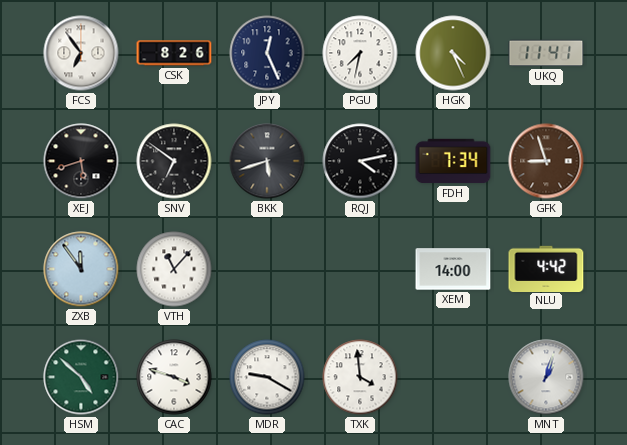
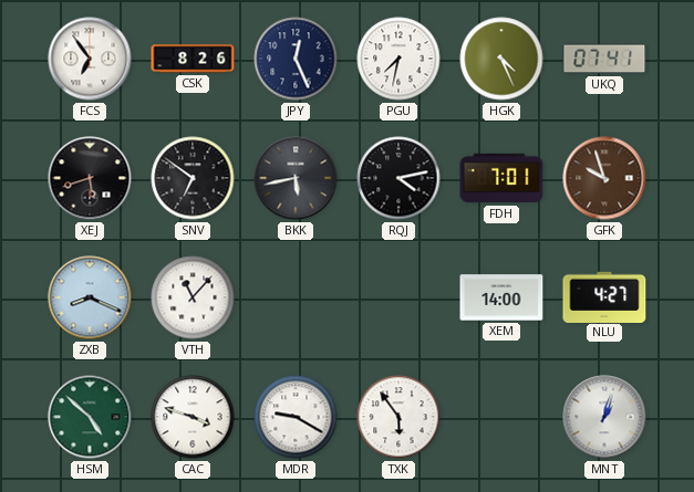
UKQ: 11:41 -> 07:41 (604, 59)
BKK: 5:42 -> 5:43 (296, 178)
FDH: 7:34 -> 7:01 (501, 178)
GFK: 8:57 -> 9:57 (604, 178)
ZXB: 11:54 -> 8:19 (90, 297)
NLU: 4:42 -> 4:27 (604, 296)
TXK: 3:59 -> 5:54 (398, 417)
